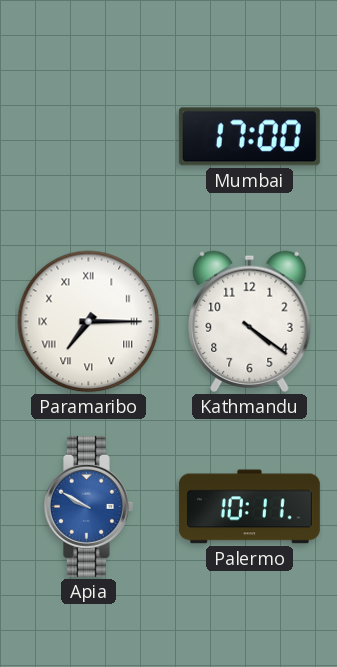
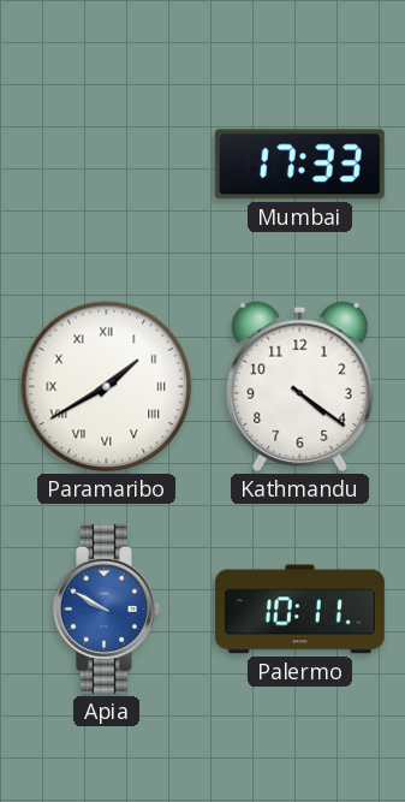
Mumbai: 17:00 -> 17:33 (299, 165)
Paramaribo: 7:15 -> 1:40 (107, 387)
